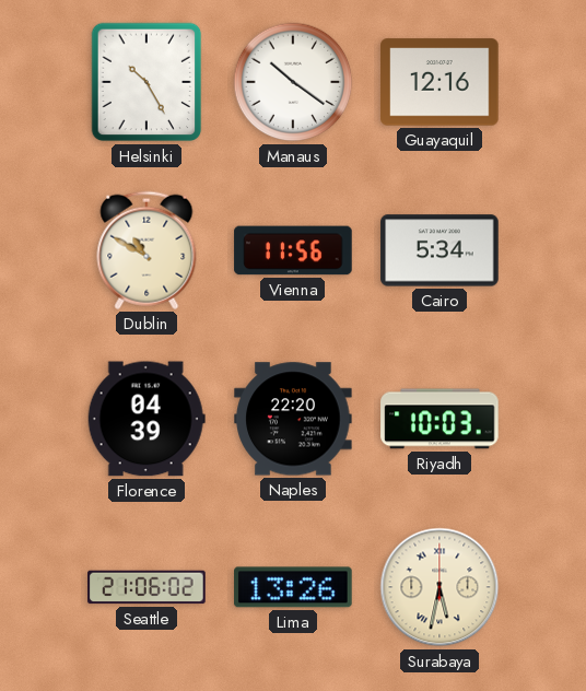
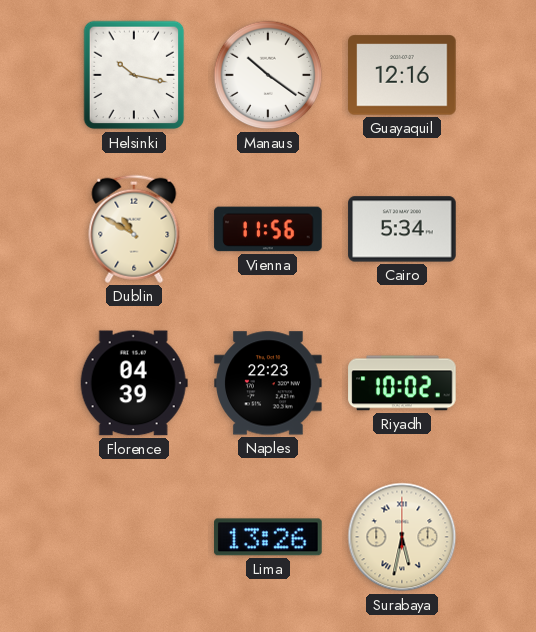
Helsinki: 10:25 -> 10:17 (134, 75)
Naples: 22:20 -> 22:23 (268, 383)
Riyadh: 10:03 -> 10:02 (402, 383)
Seattle: 21:06 -> none (146, 587)
